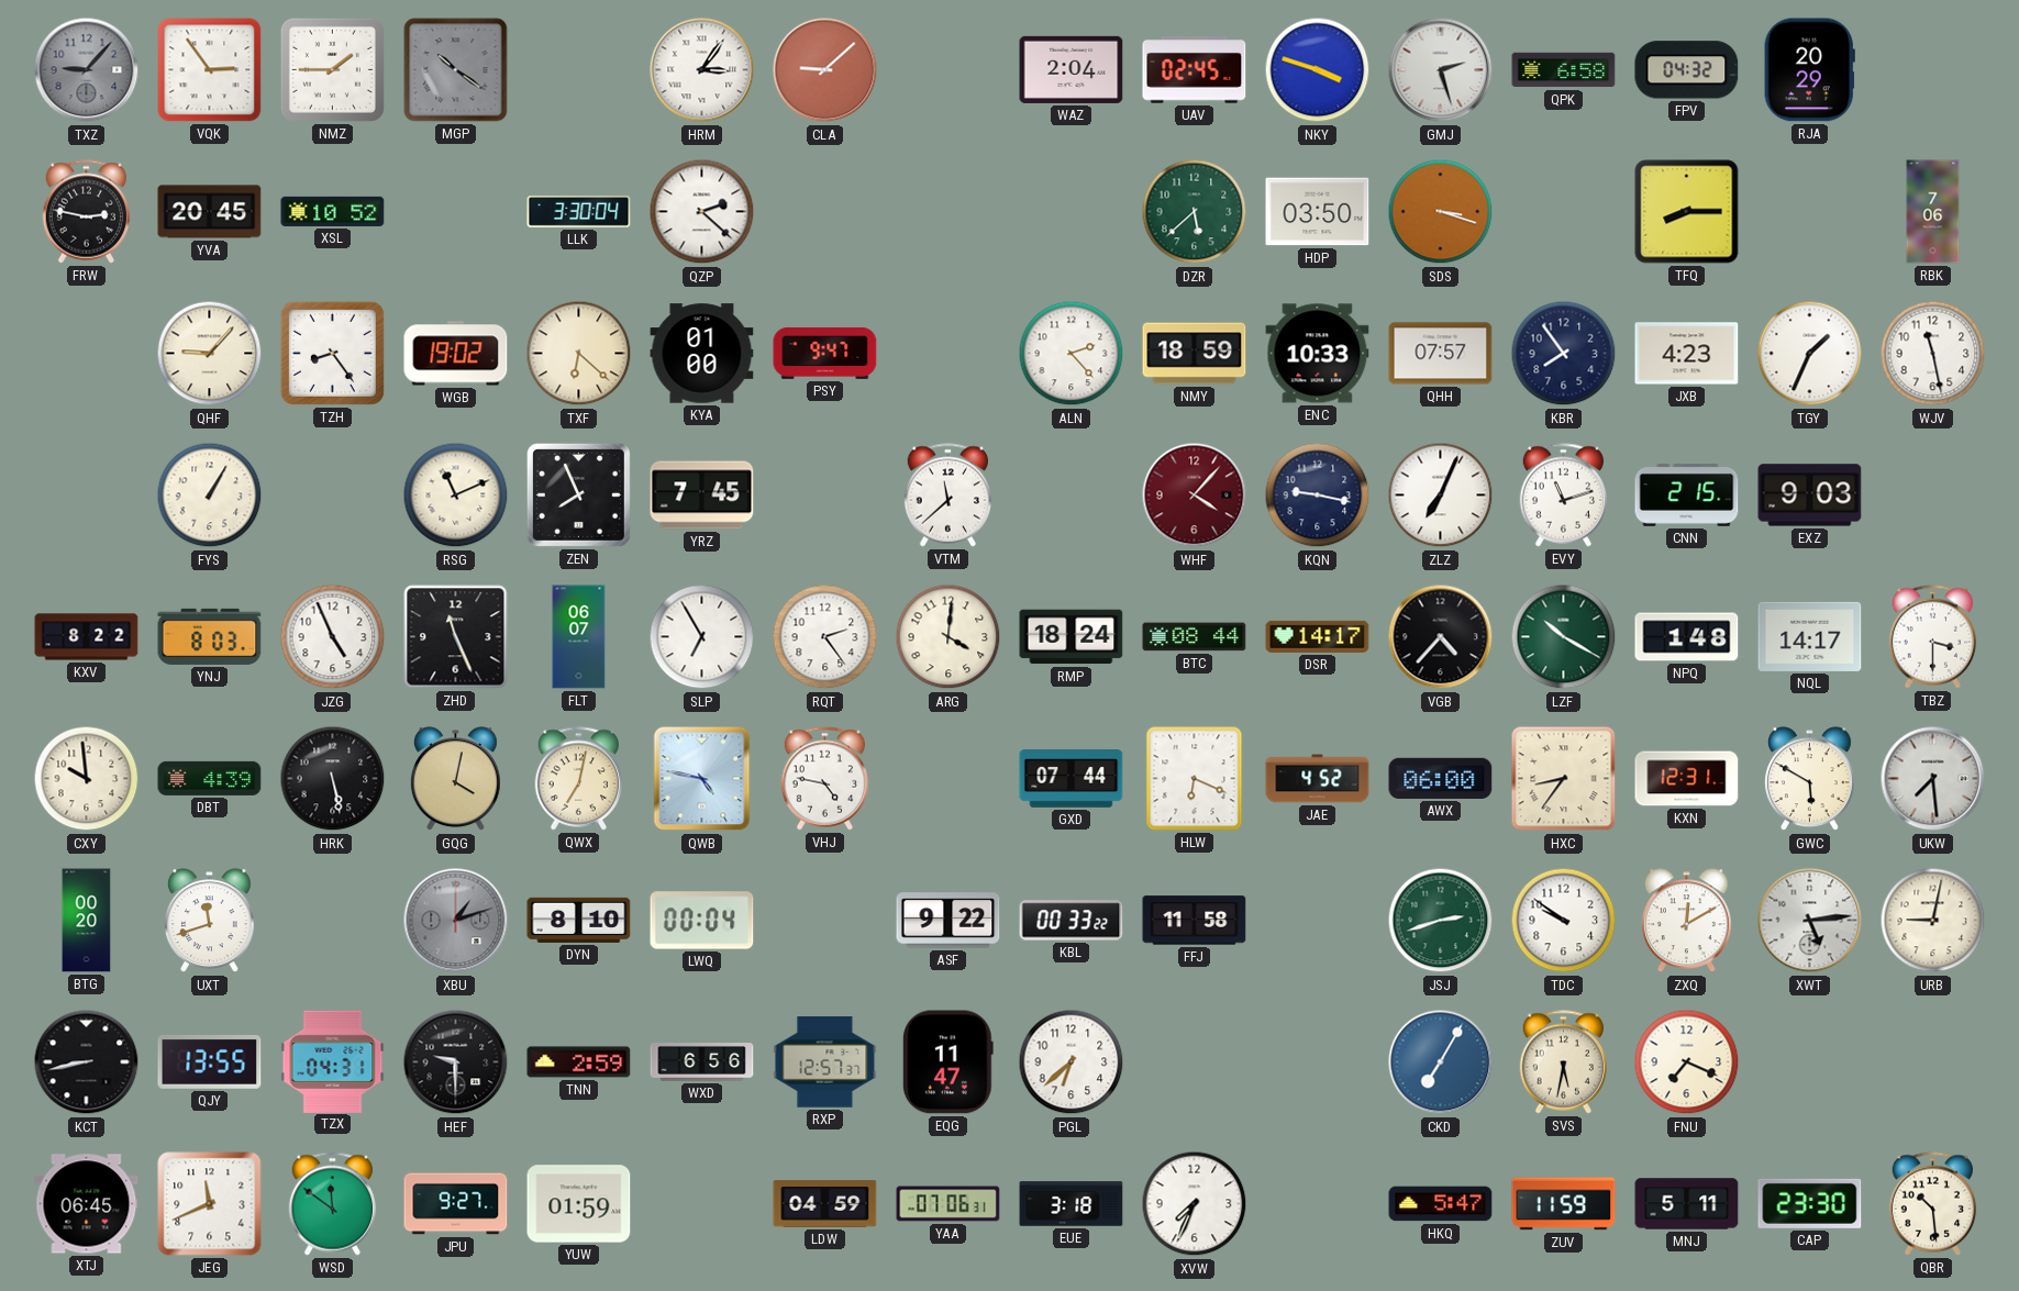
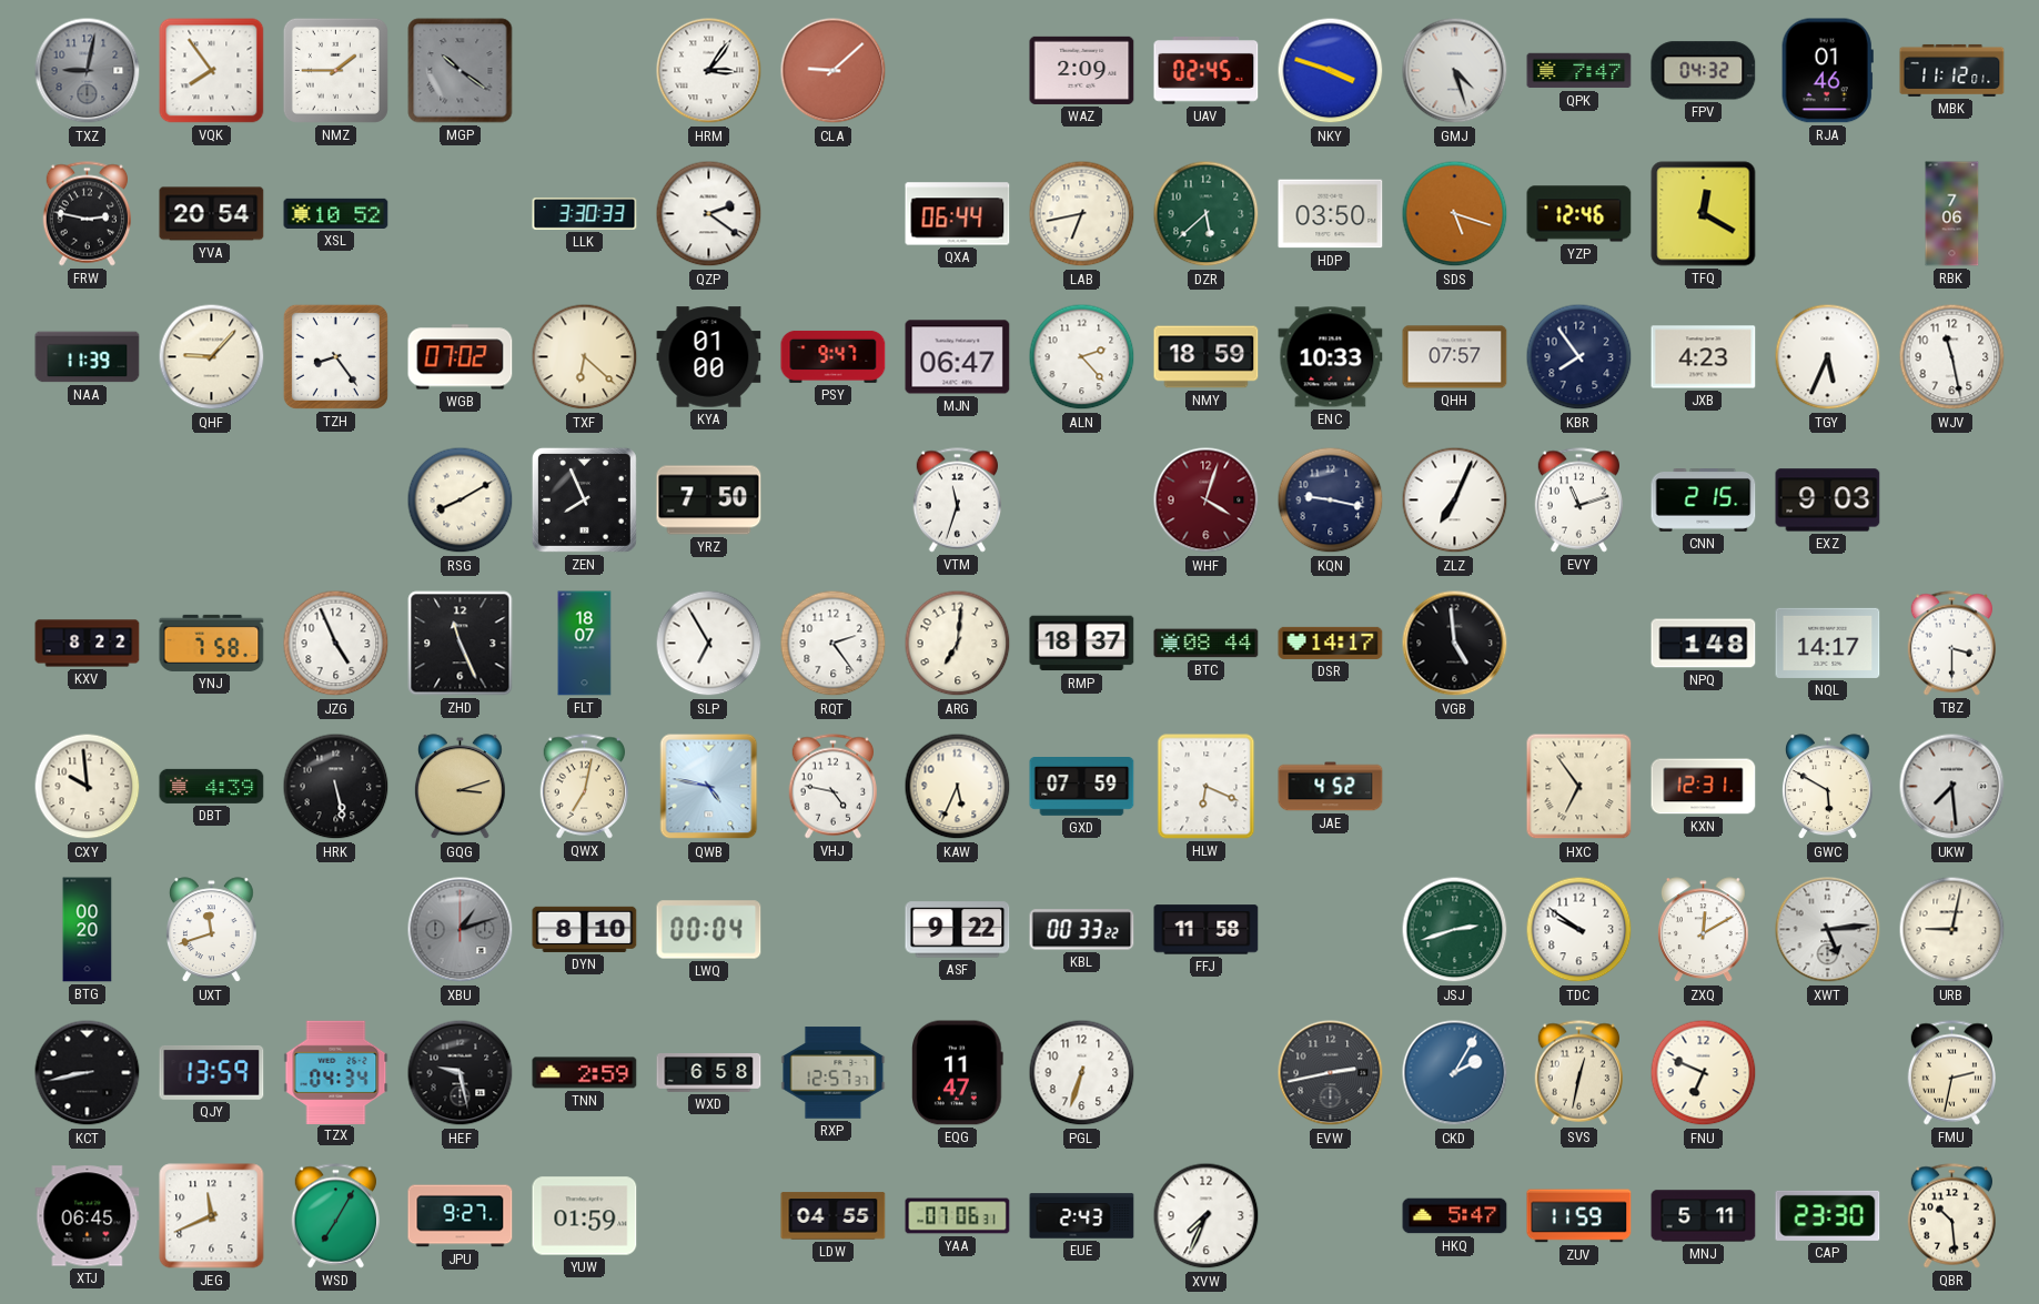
TXZ: 9:07 -> 9:02 (88, 71)
VQK: 2:54 -> 7:54 (212, 71)
WAZ: 2:04 -> 2:09 (1082, 70)
GMJ: 2:27 -> 4:27 (1455, 71)
QPK: 6:58 -> 7:47 (1579, 71)
RJA: 20:29 -> 01:46 (1827, 71)
MBK: none -> 11:12 (1952, 70)
YVA: 20:45 -> 20:54 (212, 214)
LLK: 3:30:04 -> 3:30:33 (585, 214)
QZP: 2:22 -> 2:21 (709, 214)
QXA: none -> 06:44 (958, 214)
LAB: none -> 6:43 (1082, 214)
SDS: 3:18 -> 5:18 (1455, 214)
YZP: none -> 12:46 (1579, 214)
TFQ: 8:15 -> 12:20 (1704, 214)
NAA: none -> 11:39 (88, 357)
WGB: 19:02 -> 07:02 (461, 357)
MJN: none -> 06:47 (958, 357)
TGY: 1:34 -> 5:34 (1828, 357)
FYS: 1:05 -> none (210, 496)
RSG: 11:11 -> 8:10 (461, 501)
YRZ: 7:45 -> 7:50 (709, 501)
VTM: 11:38 -> 11:33 (957, 501)
WHF: 4:07 -> 4:03 (1207, 501)
YNJ: 8:03 -> 7:58 (212, 643)
FLT: 06:07 -> 18:07 (585, 644)
ARG: 4:01 -> 7:01 (958, 644)
RMP: 18:24 -> 18:37 (1082, 644)
VGB: 4:37 -> 4:59 (1455, 644)
LZF: 10:20 -> none (1564, 637)
GQG: 4:02 -> 3:12 (460, 787)
KAW: none -> 5:34 (958, 787)
GXD: 07:44 -> 07:59 (1082, 787)
AWX: 06:00 -> none (1441, 778)
HXC: 8:36 -> 6:54 (1579, 787)
QJY: 13:55 -> 13:59 (212, 1073)
TZX: 04:31 -> 04:34 (336, 1072)
HEF: 9:30 -> 9:28 (461, 1073)
WXD: 6:56 -> 6:58 (709, 1073)
PGL: 6:38 -> 6:33 (1082, 1073)
EVW: none -> 2:43 (1331, 1073)
CKD: 7:05 -> 2:05 (1455, 1073)
SVS: 5:32 -> 12:32 (1578, 1073)
FNU: 7:19 -> 6:49 (1704, 1073)
FMU: none -> 2:32 (1951, 1073)
WSD: 11:51 -> 7:05 (335, 1216)
LDW: 04:59 -> 04:55 (834, 1216)
EUE: 3:18 -> 2:43 (1082, 1216)
